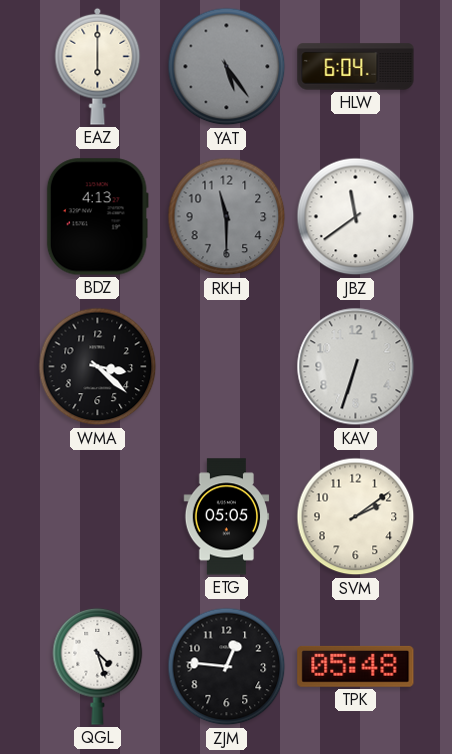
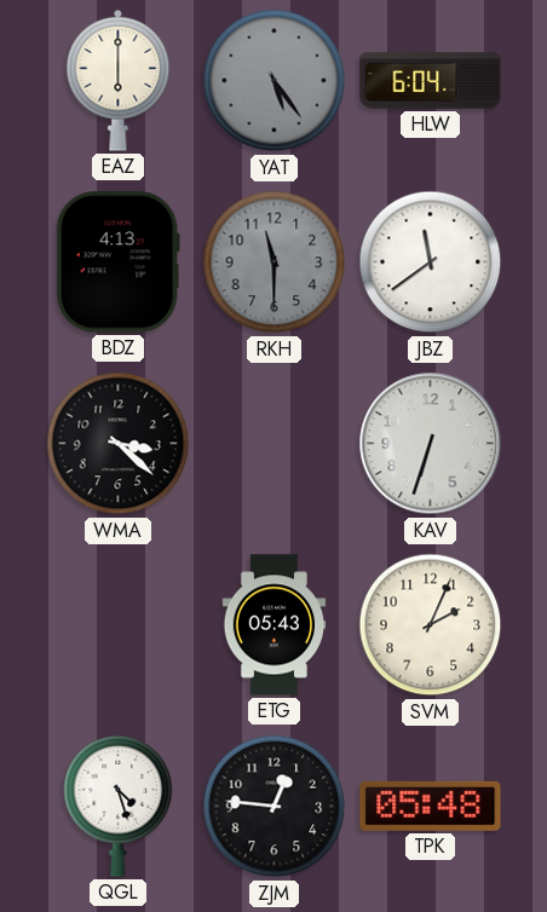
ETG: 05:05 -> 05:43 (275, 625)
SVM: 2:09 -> 2:04 (431, 625)
